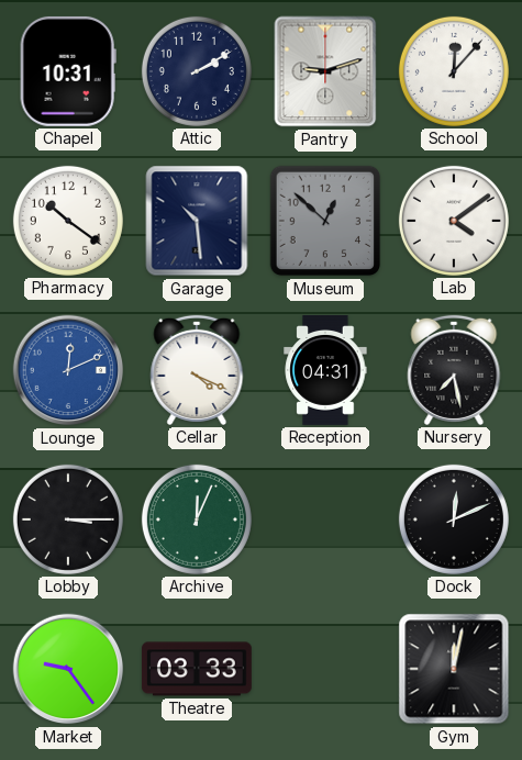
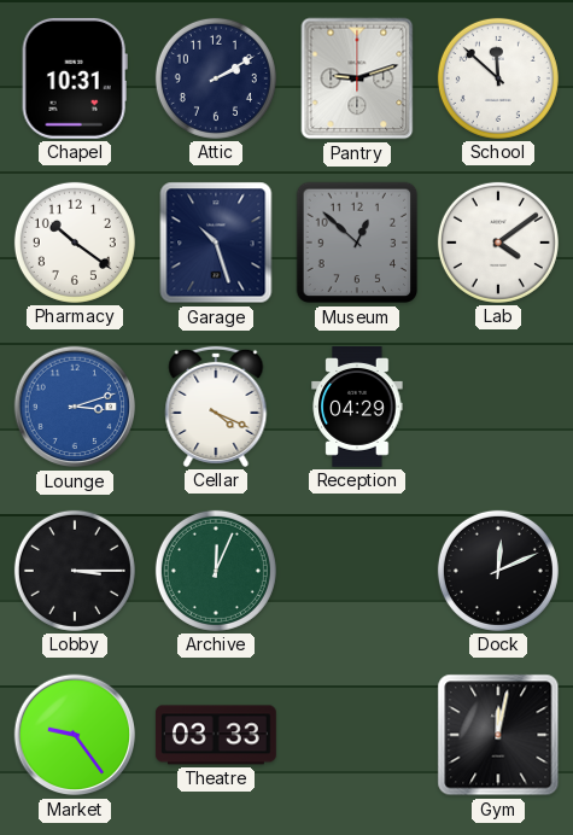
School: 12:07 -> 11:52 (498, 78)
Garage: 10:29 -> 10:27 (216, 243)
Lounge: 12:11 -> 3:12 (75, 407)
Reception: 04:31 -> 04:29 (357, 408)
Nursery: 7:28 -> none (454, 370)
